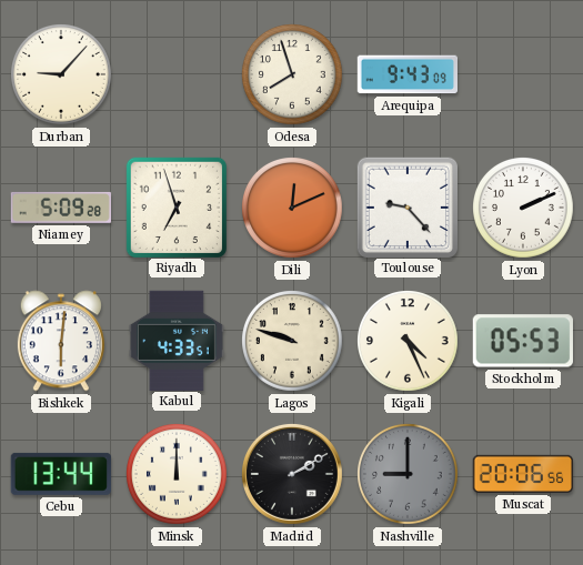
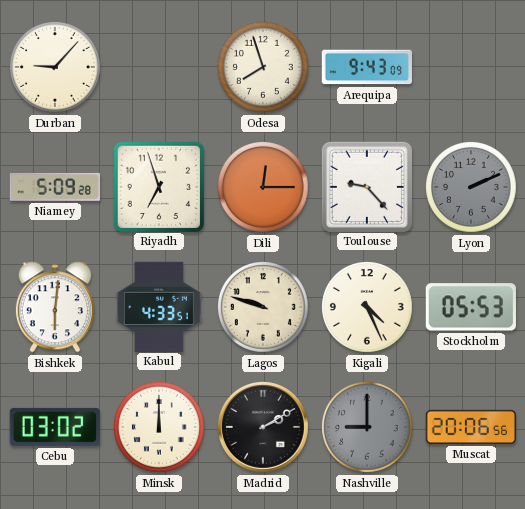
Dili: 12:11 -> 12:15 (264, 188)
Lyon dial: white -> grey (472, 188)
Cebu: 13:44 -> 03:02 (55, 427)
